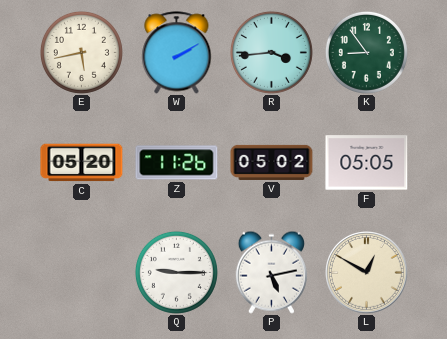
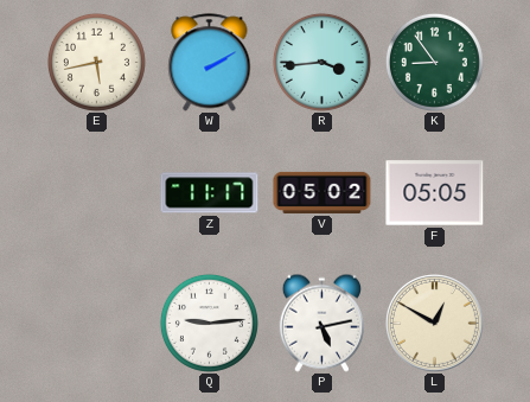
C: 05:20 -> none (82, 163)
Z: 11:26 -> 11:17 (210, 193)
Q: 9:15 -> 9:14 (209, 323)
